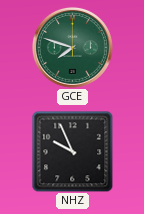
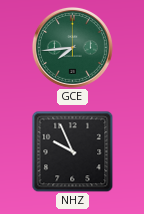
GCE: 7:48 -> 7:44 (72, 47)
